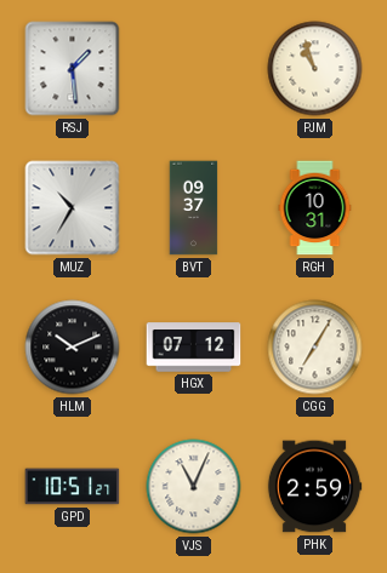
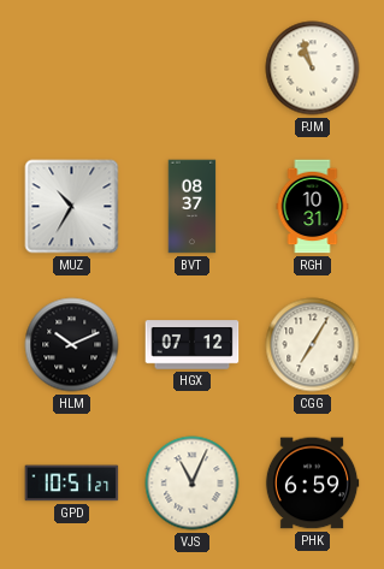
RSJ: 1:29 -> none (73, 69)
BVT: 09:37 -> 08:37 (193, 207)
PHK: 2:59 -> 6:59 (312, 484)
